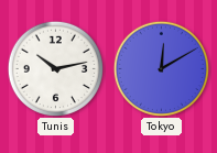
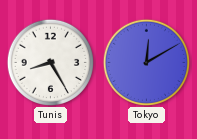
Tunis: 10:13 -> 8:25 (50, 62)
